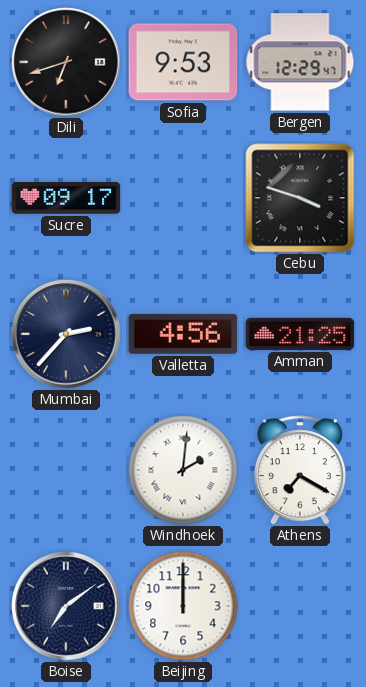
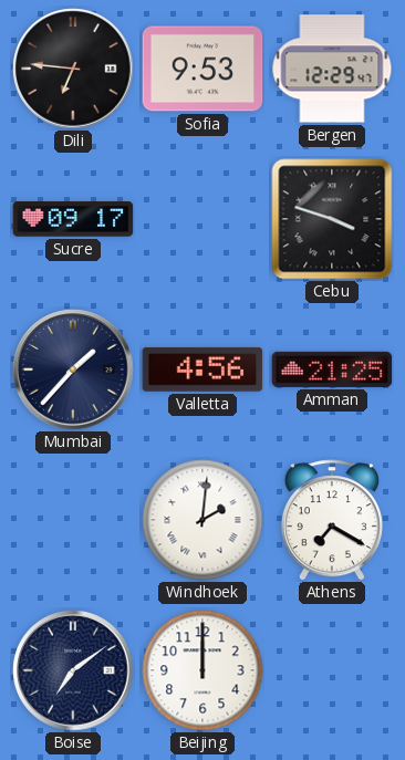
Dili: 6:42 -> 6:46 (73, 69)
Mumbai: 2:37 -> 1:37 (73, 369)
